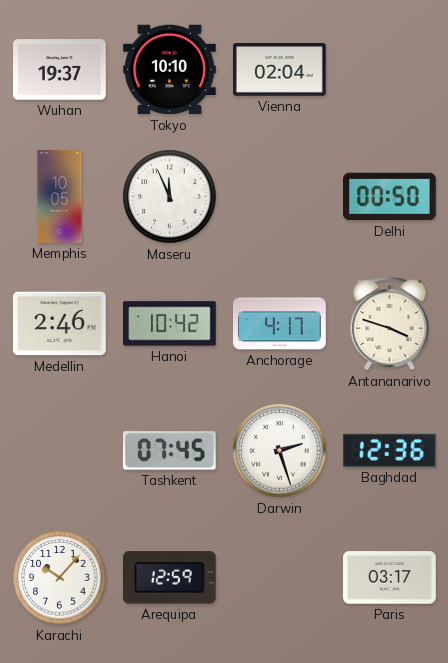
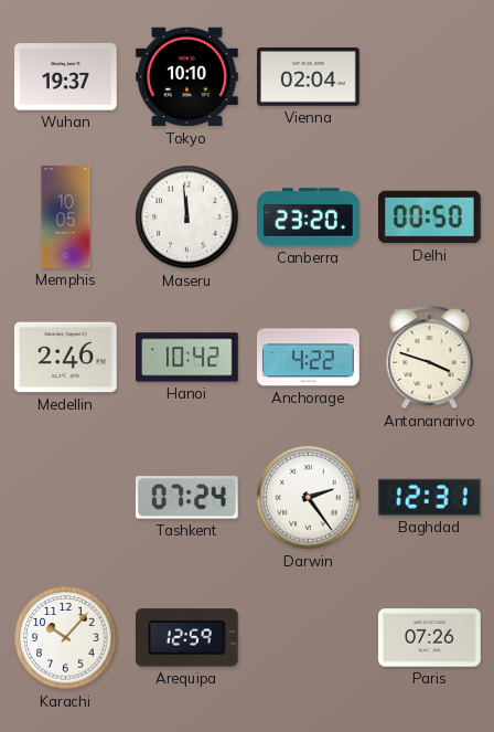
Maseru: 11:56 -> 11:59 (187, 218)
Canberra: none -> 23:20 (309, 218)
Anchorage: 4:17 -> 4:22 (309, 358)
Tashkent: 07:45 -> 07:24 (186, 498)
Darwin: 2:27 -> 2:24 (309, 498)
Baghdad: 12:36 -> 12:31 (429, 497)
Paris: 03:17 -> 07:26 (430, 638)
